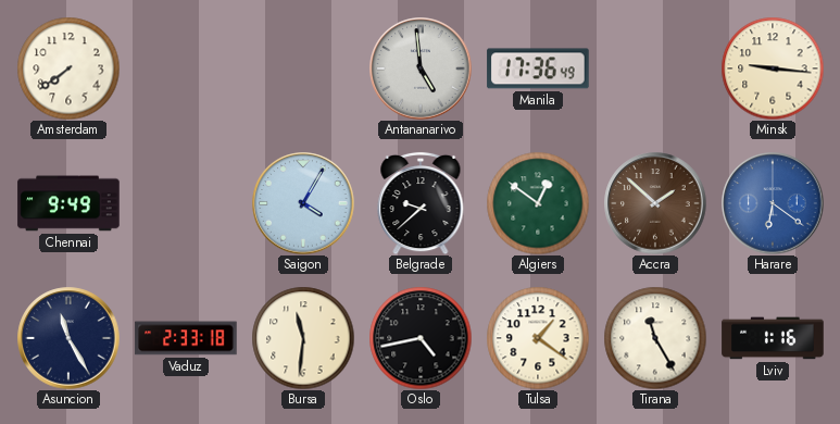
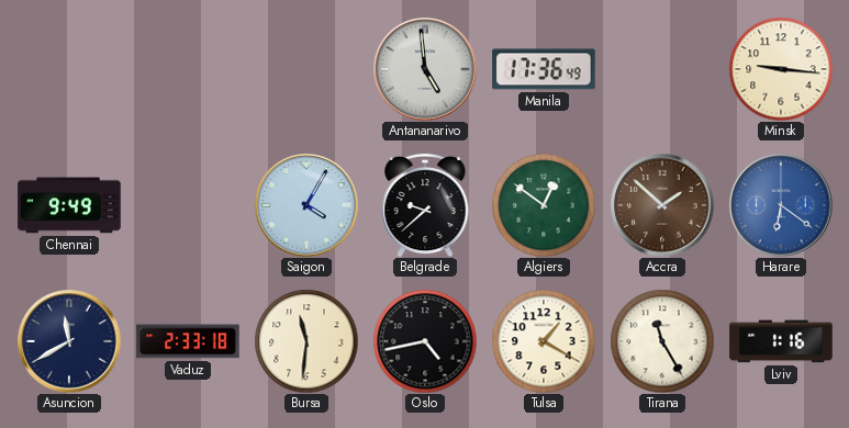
Amsterdam: 7:39 -> none (68, 68)
Asuncion: 11:25 -> 11:40 (69, 341)
Tulsa: 1:21 -> 1:20 (544, 341)
